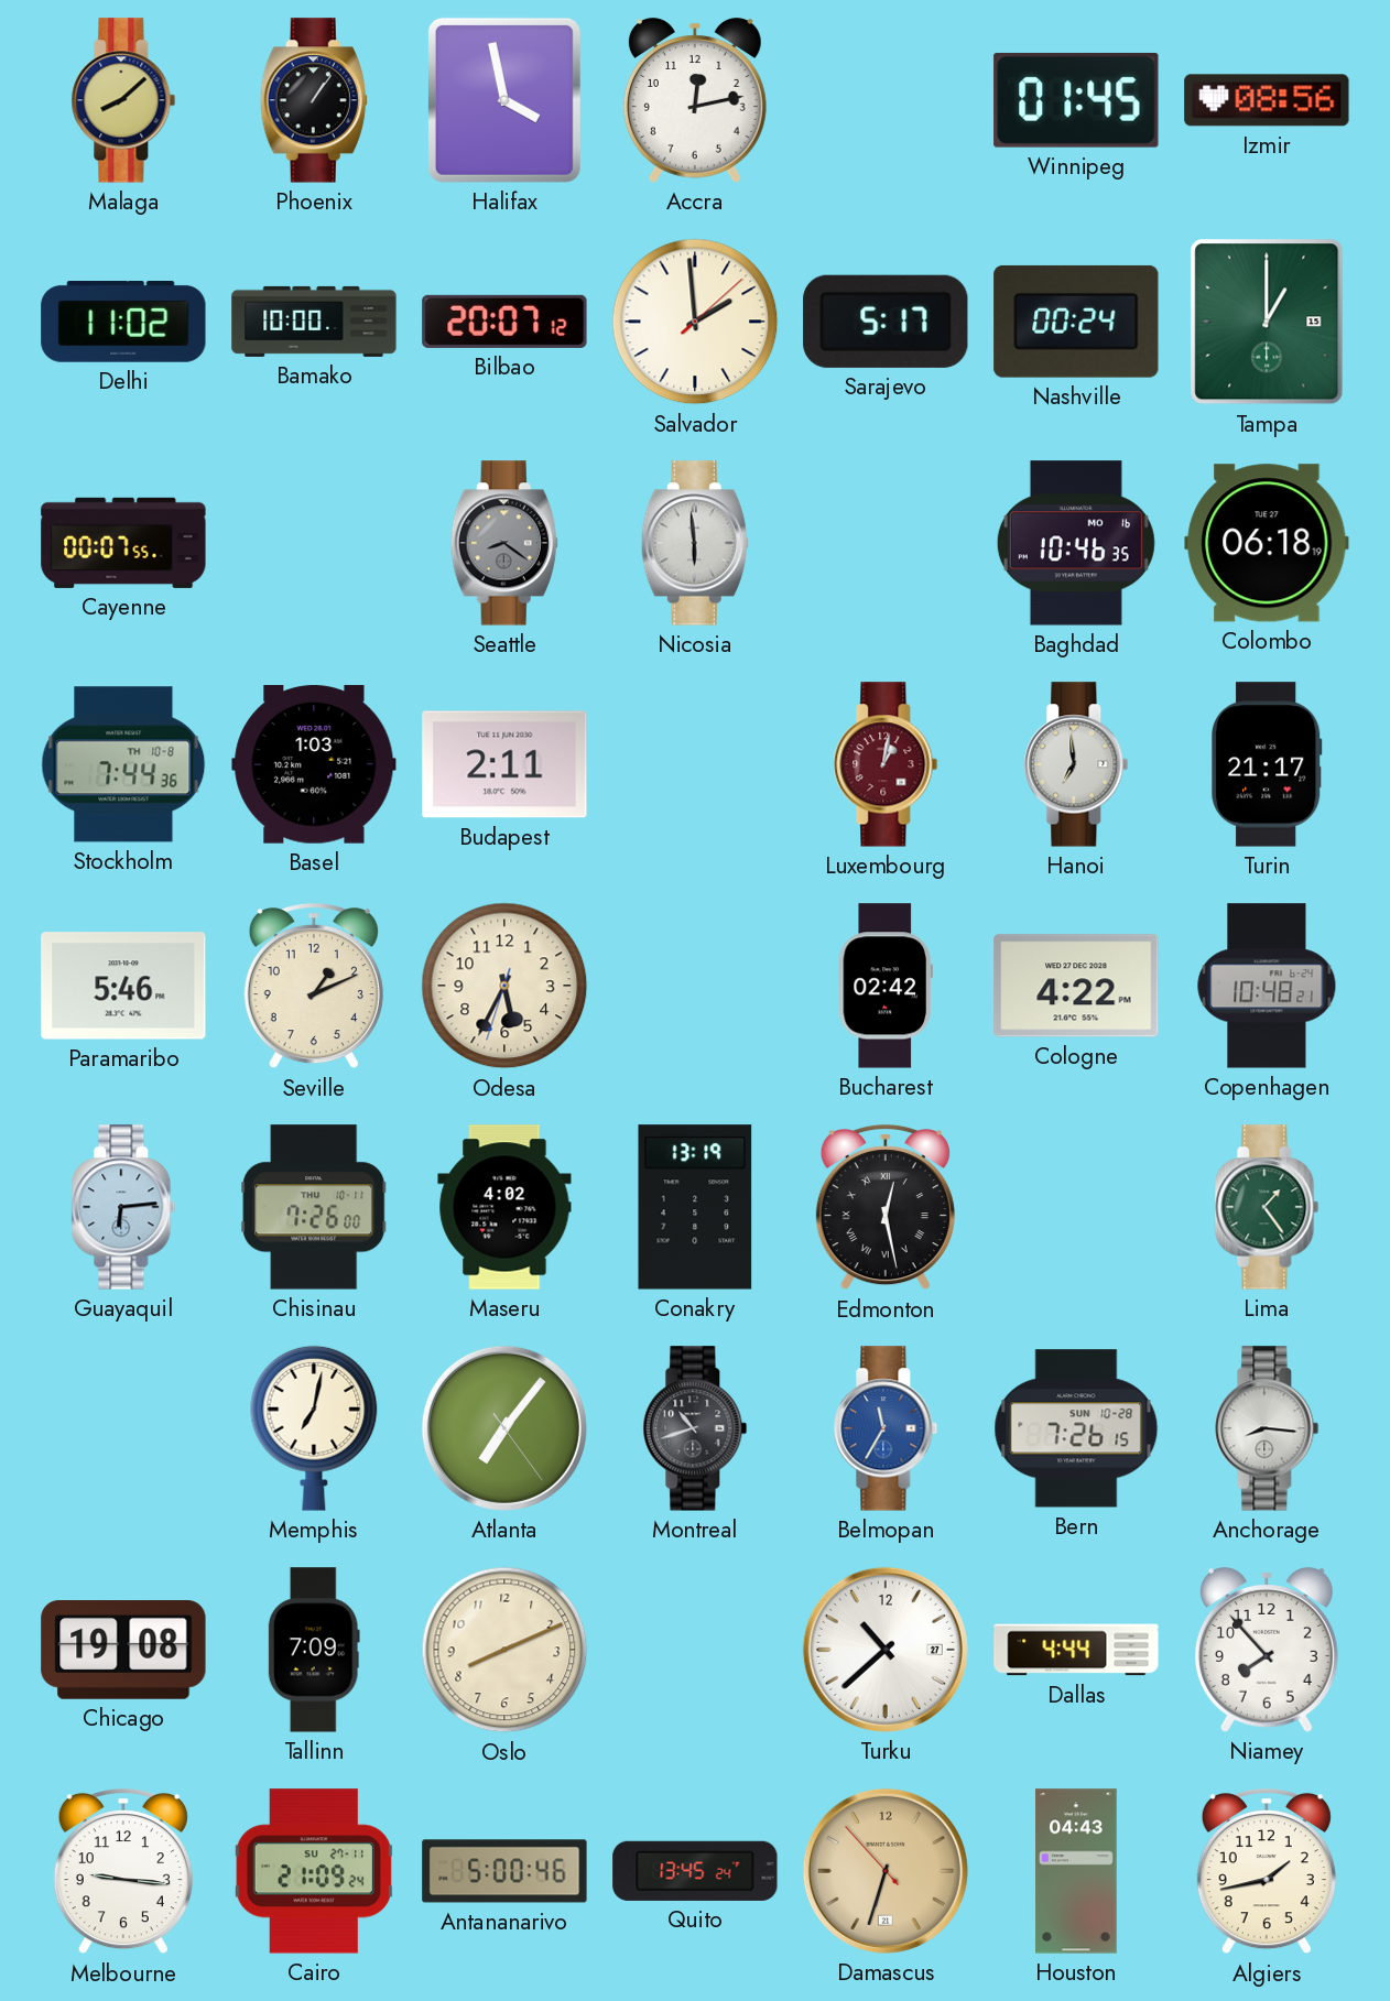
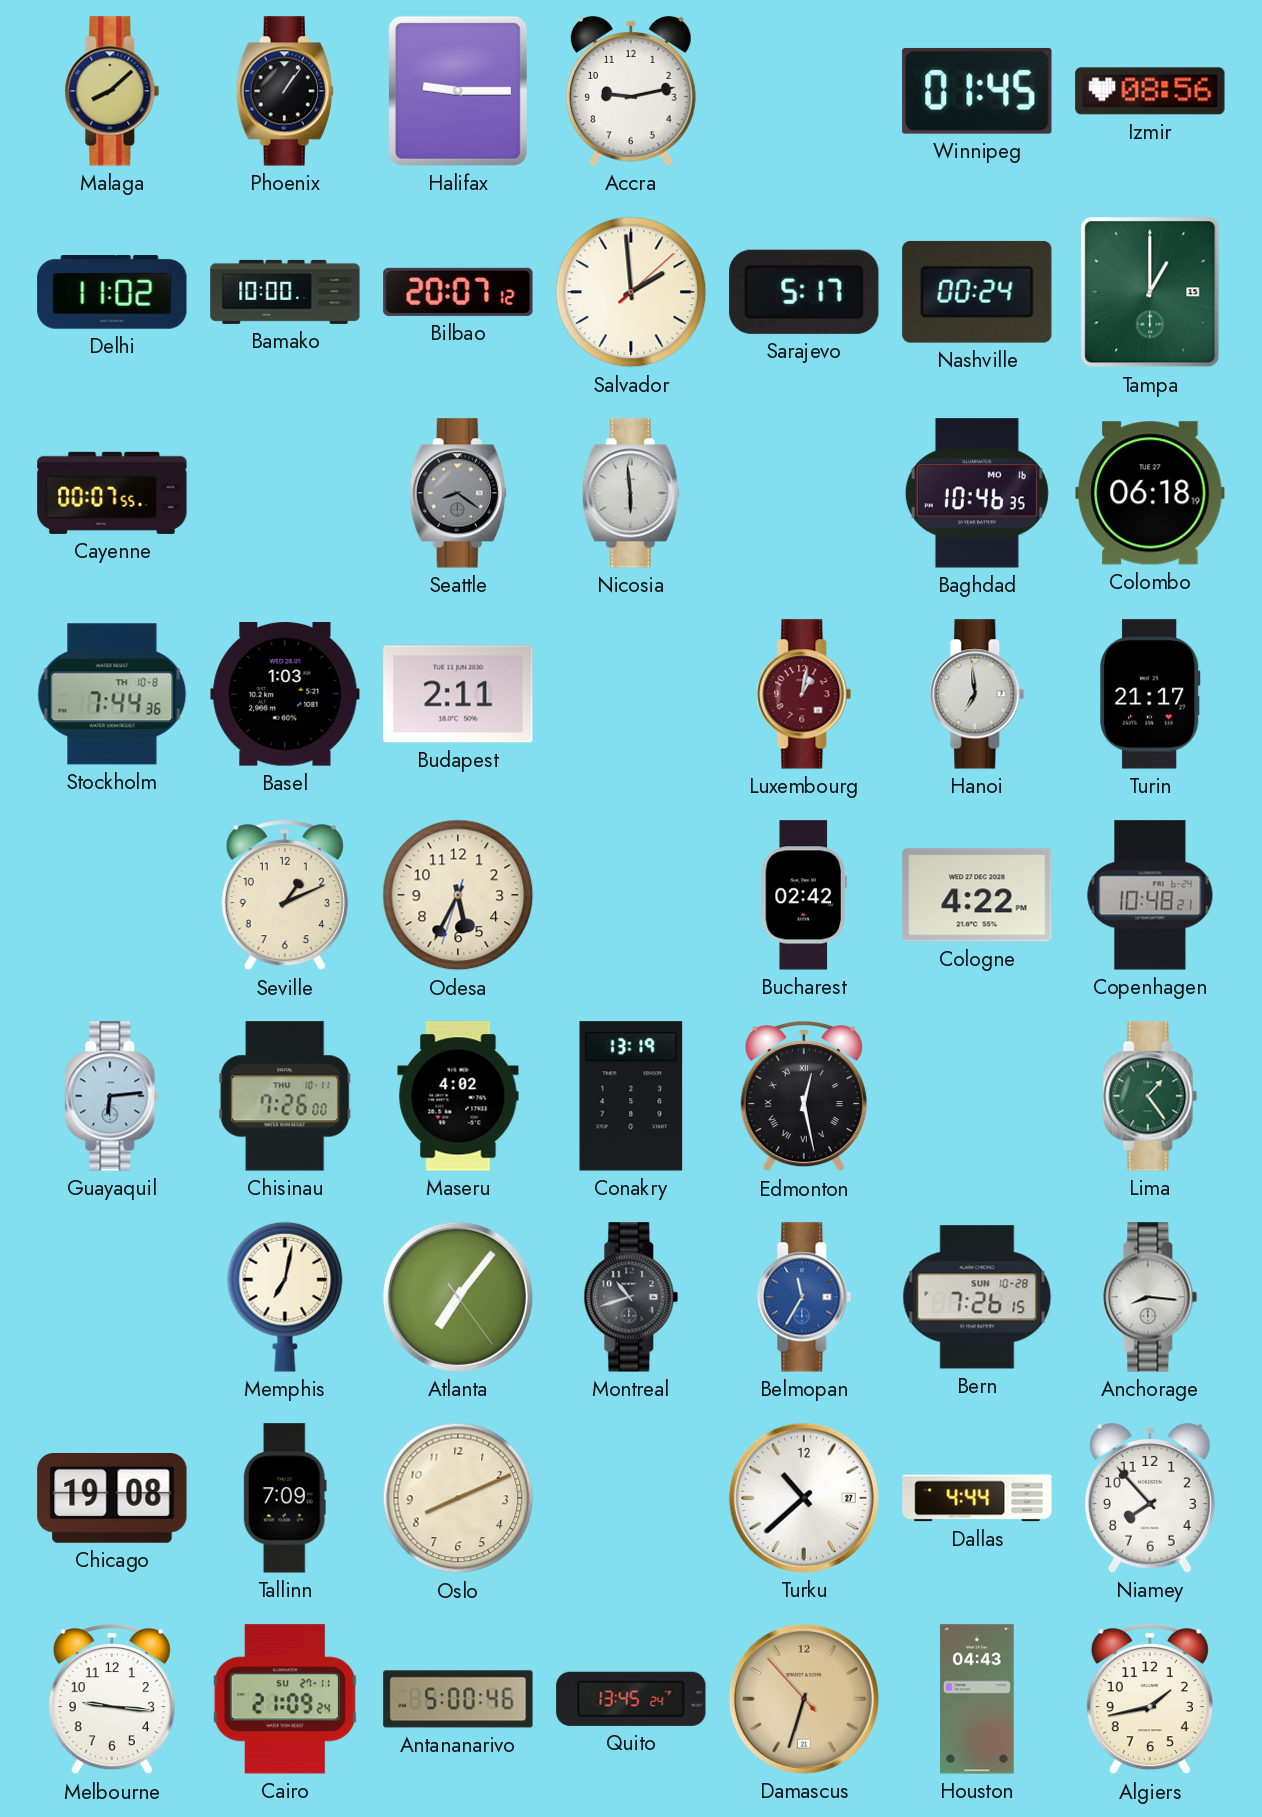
Halifax: 3:58 -> 9:15 (458, 91)
Accra: 12:13 -> 9:13 (631, 91)
Paramaribo: 5:46 -> none (123, 986)
